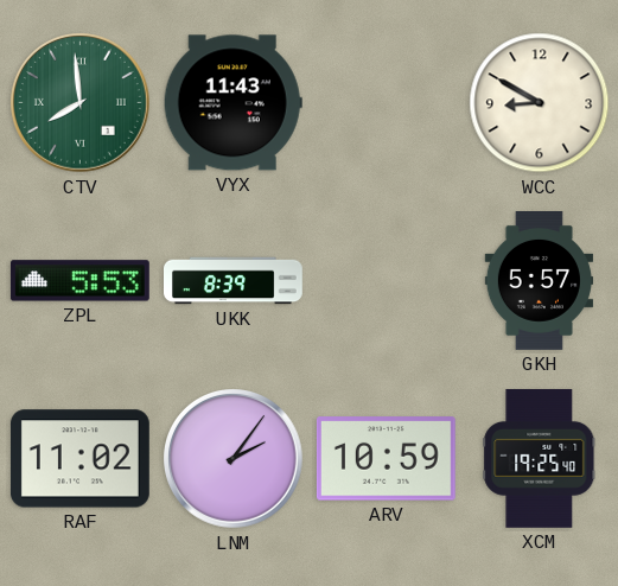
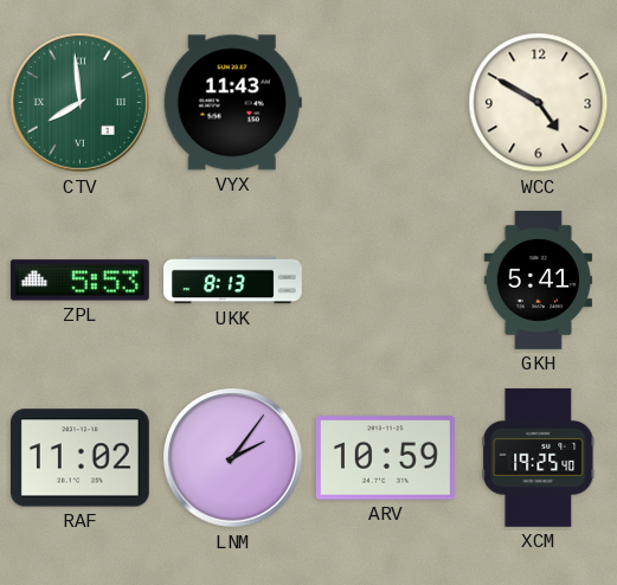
WCC: 8:50 -> 4:50 (539, 103)
UKK: 8:39 -> 8:13 (233, 281)
GKH: 5:57 -> 5:41 (538, 281)
